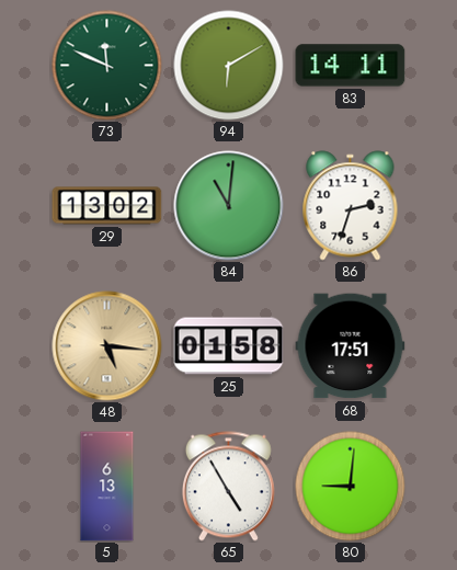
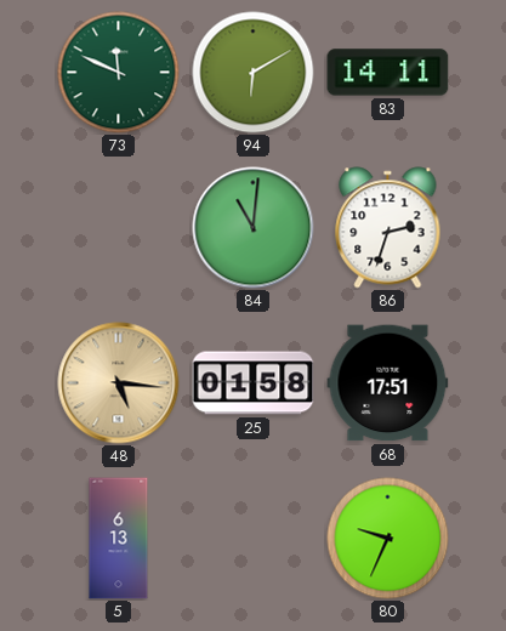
29: 13:02 -> none (107, 206)
65: 4:55 -> none (228, 487)
80: 9:01 -> 9:34 (388, 539)
